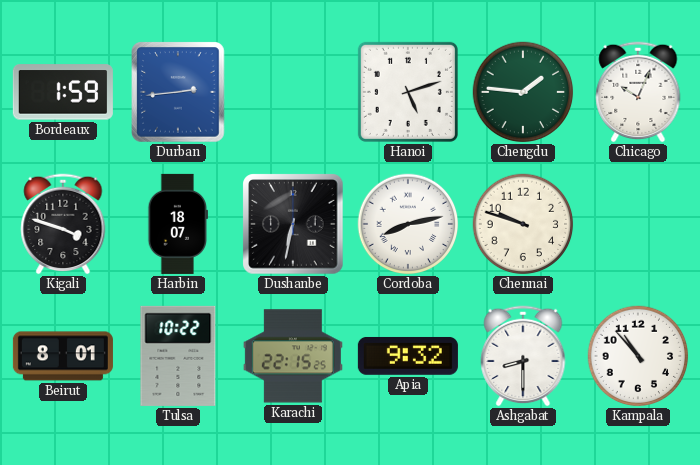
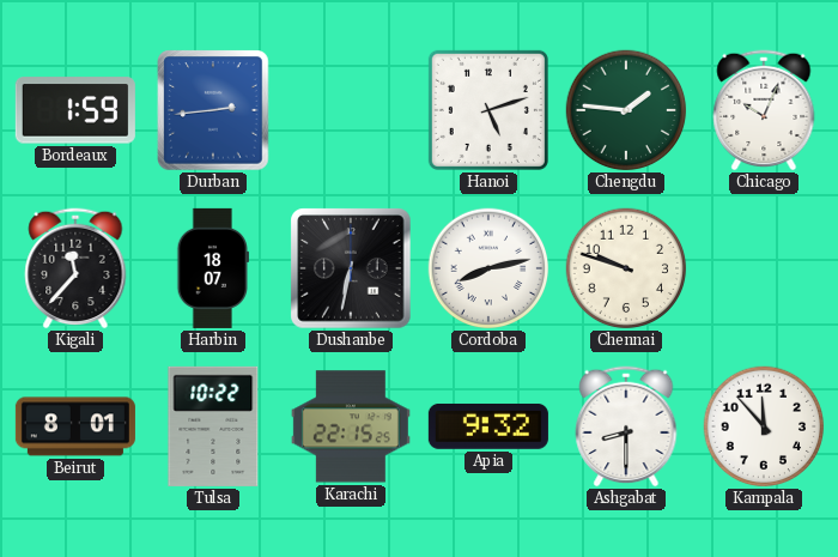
Kigali: 3:48 -> 11:37 (75, 268)
Kampala: 10:53 -> 11:53 (764, 426)
